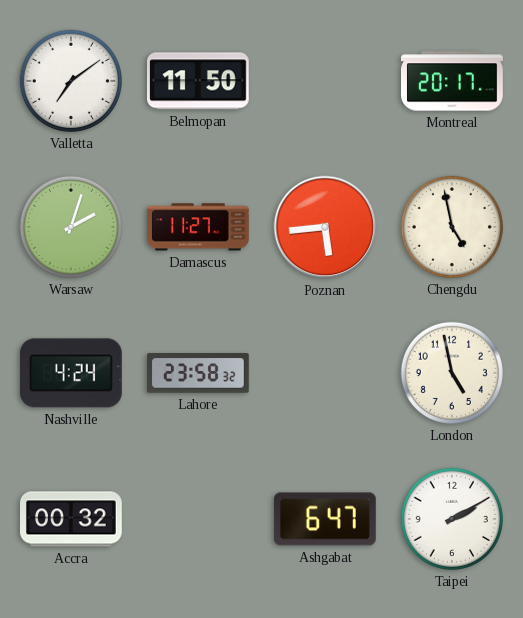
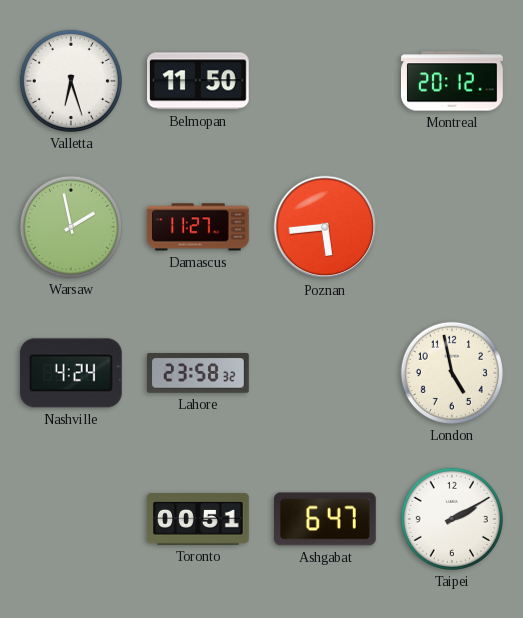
Valletta: 7:09 -> 6:27 (71, 81)
Montreal: 20:17 -> 20:12 (453, 81)
Warsaw: 2:03 -> 1:58 (71, 227)
Chengdu: 4:58 -> none (452, 227)
Accra: 00:32 -> none (72, 519)
Toronto: none -> 00:51 (199, 519)
